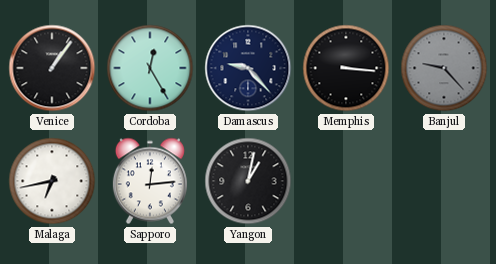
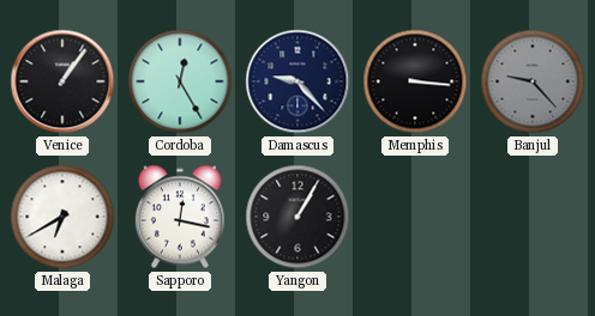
Malaga: 6:43 -> 6:40 (62, 217)
Sapporo: 12:14 -> 12:17 (180, 217)
Yangon: 1:02 -> 1:05 (297, 217)
